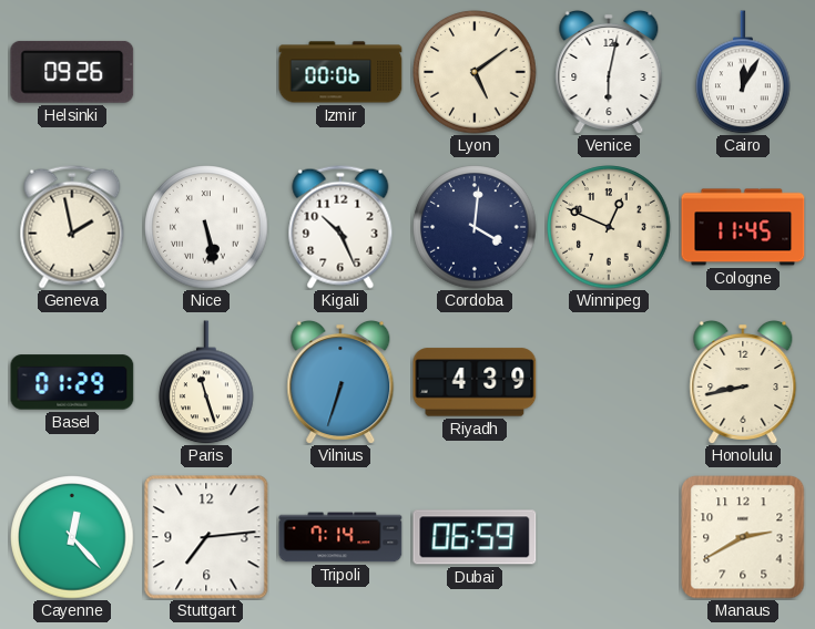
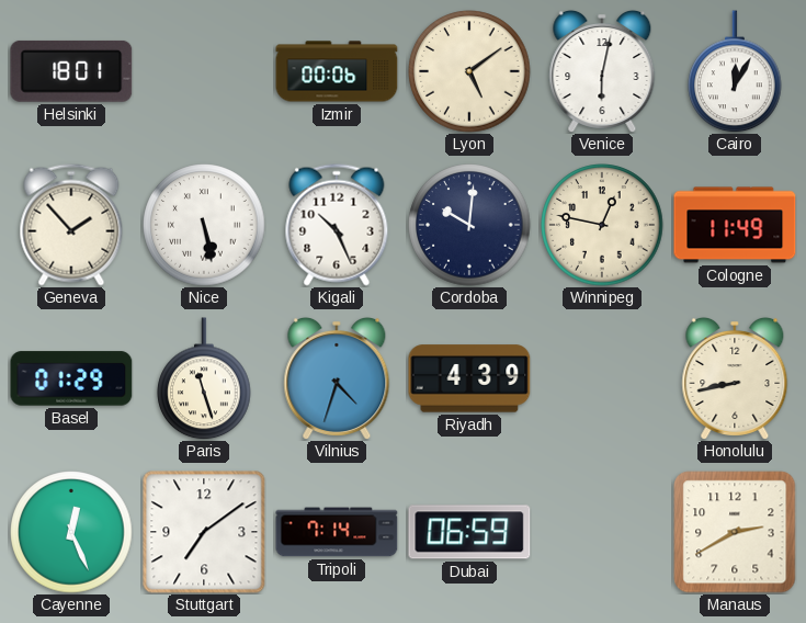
Helsinki: 09:26 -> 18:01 (71, 71)
Geneva: 1:58 -> 1:53 (71, 225)
Cordoba: 4:01 -> 10:01 (469, 225)
Winnipeg: 12:49 -> 12:47 (602, 225)
Cologne: 11:45 -> 11:49 (735, 225)
Vilnius: 6:33 -> 4:33 (337, 378)
Cayenne: 12:23 -> 12:26 (71, 532)
Stuttgart: 7:14 -> 7:09 (204, 532)
